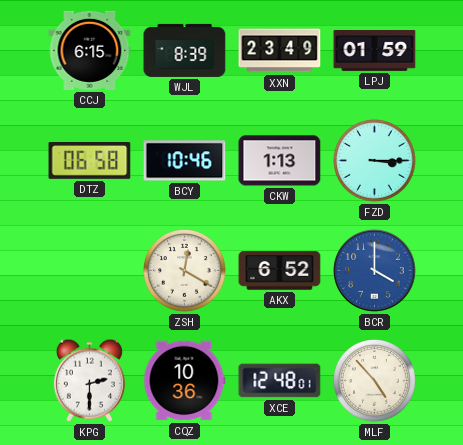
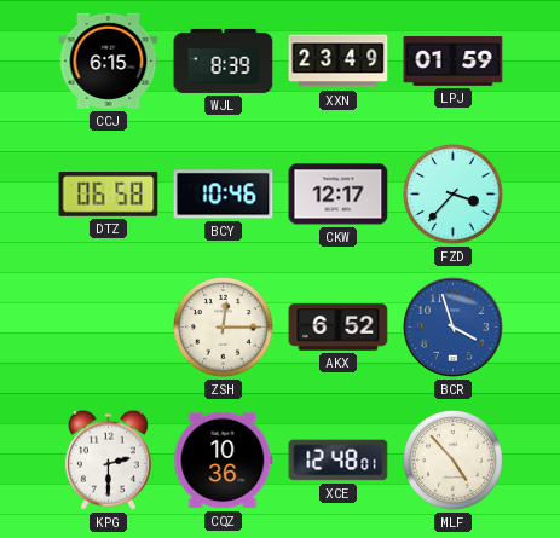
CKW: 1:13 -> 12:17 (339, 195)
FZD: 3:15 -> 3:37 (454, 195)
ZSH: 12:20 -> 12:15 (224, 328)
BCR: 4:00 -> 3:57 (454, 328)
